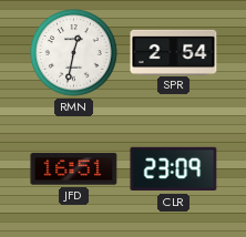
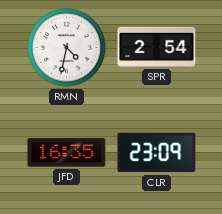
RMN: 12:32 -> 4:32 (67, 48)
JFD: 16:51 -> 16:35 (67, 153)
